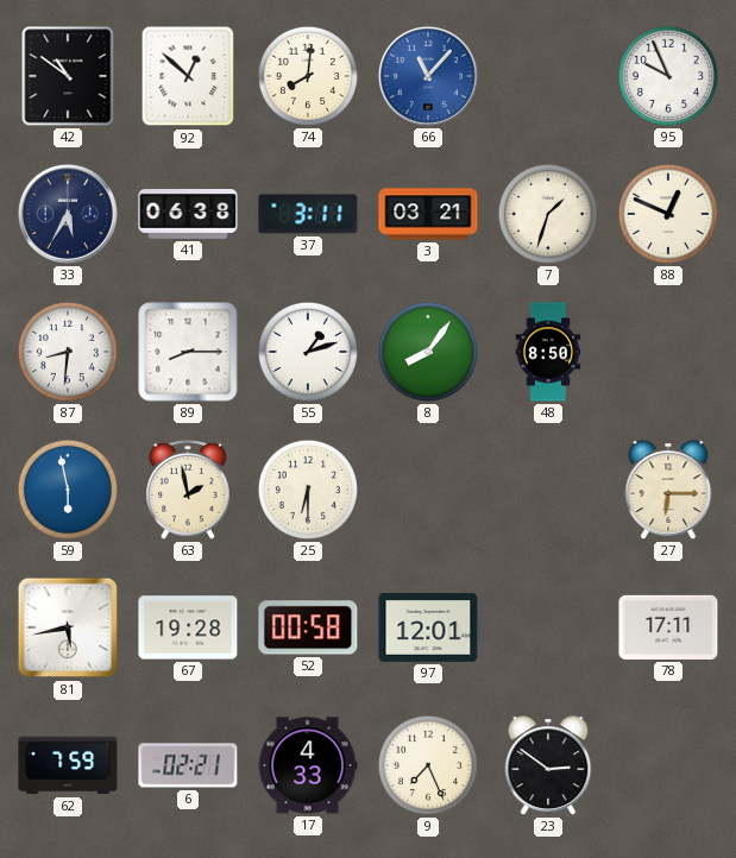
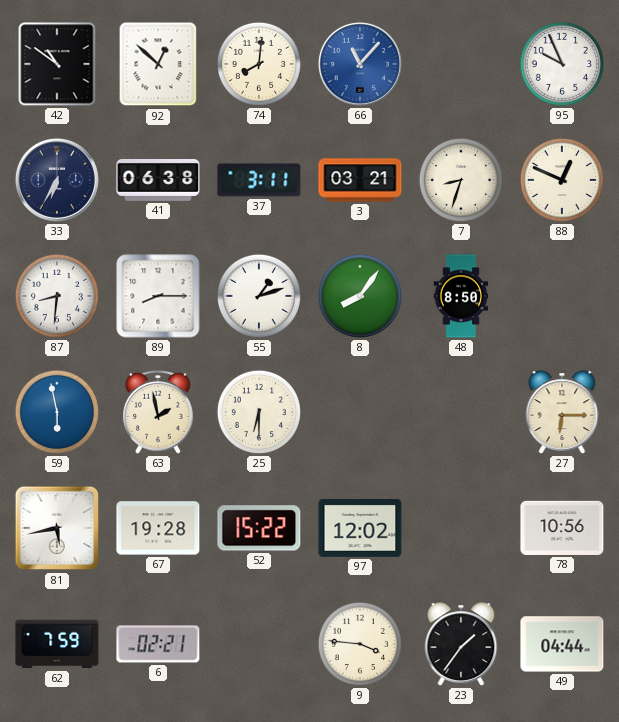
33: 5:35 -> 6:35 (57, 180)
7: 1:33 -> 8:33 (461, 180)
52: 00:58 -> 15:22 (259, 528)
97: 12:01 -> 12:02 (360, 528)
78: 17:11 -> 10:56 (562, 528)
17: 4:33 -> none (308, 765)
9: 7:26 -> 3:46 (360, 644)
23: 2:51 -> 1:36 (461, 644)
49: none -> 04:44 (562, 644)
